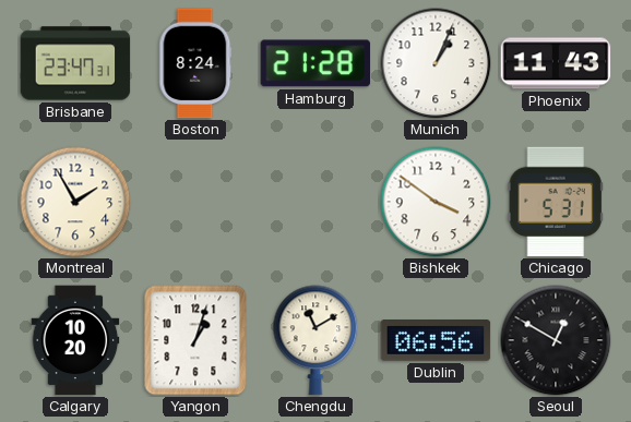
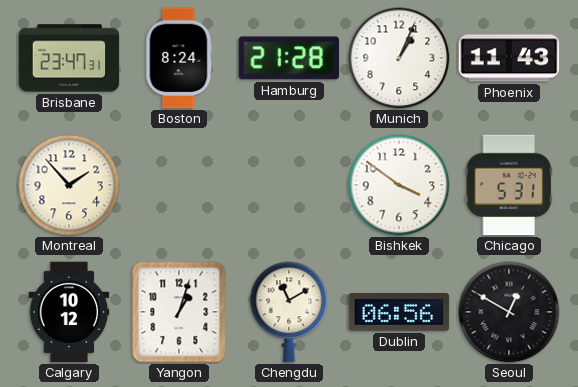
Montreal: 1:55 -> 1:53 (69, 185)
Calgary: 10:20 -> 10:12 (69, 312)
